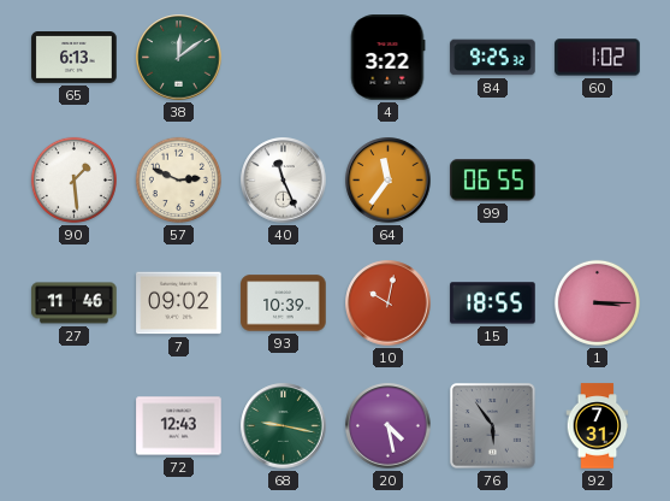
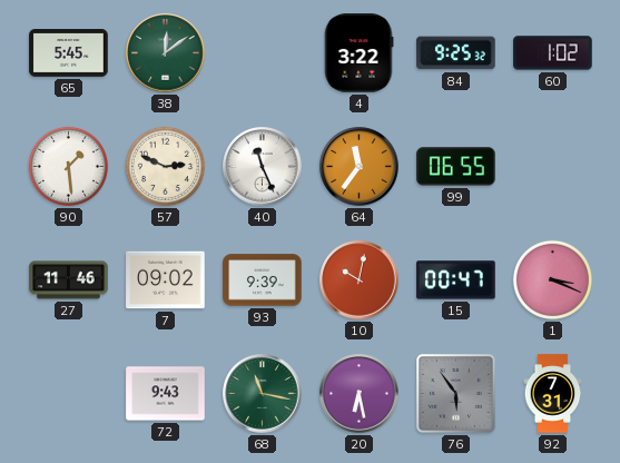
65: 6:13 -> 5:45 (69, 53)
93: 10:39 -> 9:39 (263, 280)
15: 18:55 -> 00:47 (456, 280)
1: 3:15 -> 3:19 (552, 279)
72: 12:43 -> 9:43 (166, 394)
68: 9:17 -> 11:17 (263, 394)
20: 4:28 -> 6:28 (360, 394)
